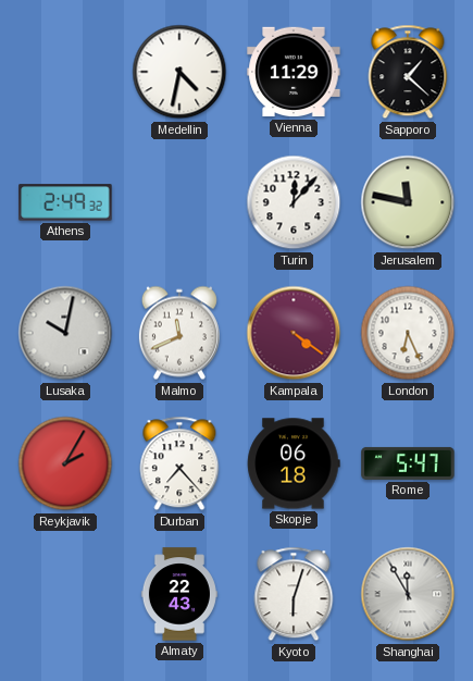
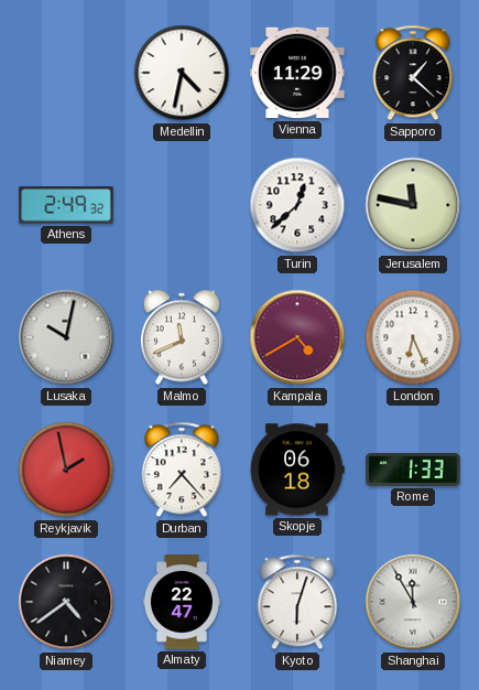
Turin: 12:07 -> 12:38 (297, 205)
Kampala: 4:21 -> 4:40 (297, 337)
Reykjavik: 2:05 -> 1:58 (66, 470)
Rome: 5:47 -> 1:33 (413, 470)
Niamey: none -> 4:39 (66, 602)
Almaty: 22:43 -> 22:47 (182, 602)
